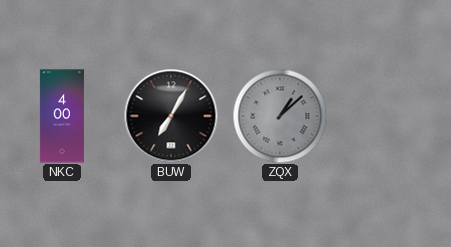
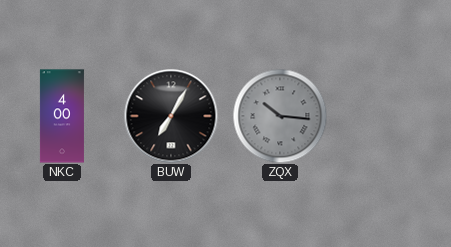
ZQX: 1:08 -> 10:16 (280, 116)
